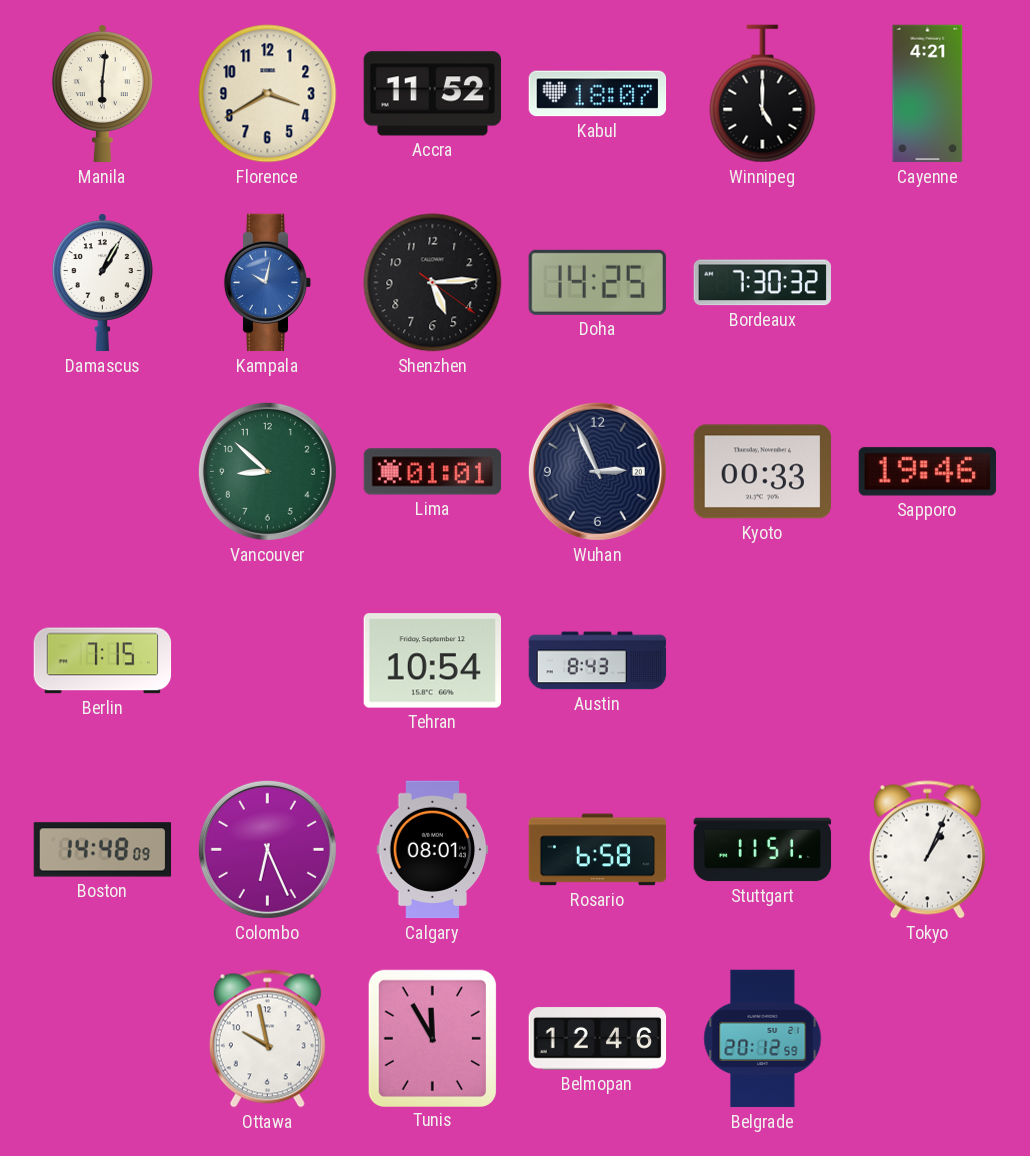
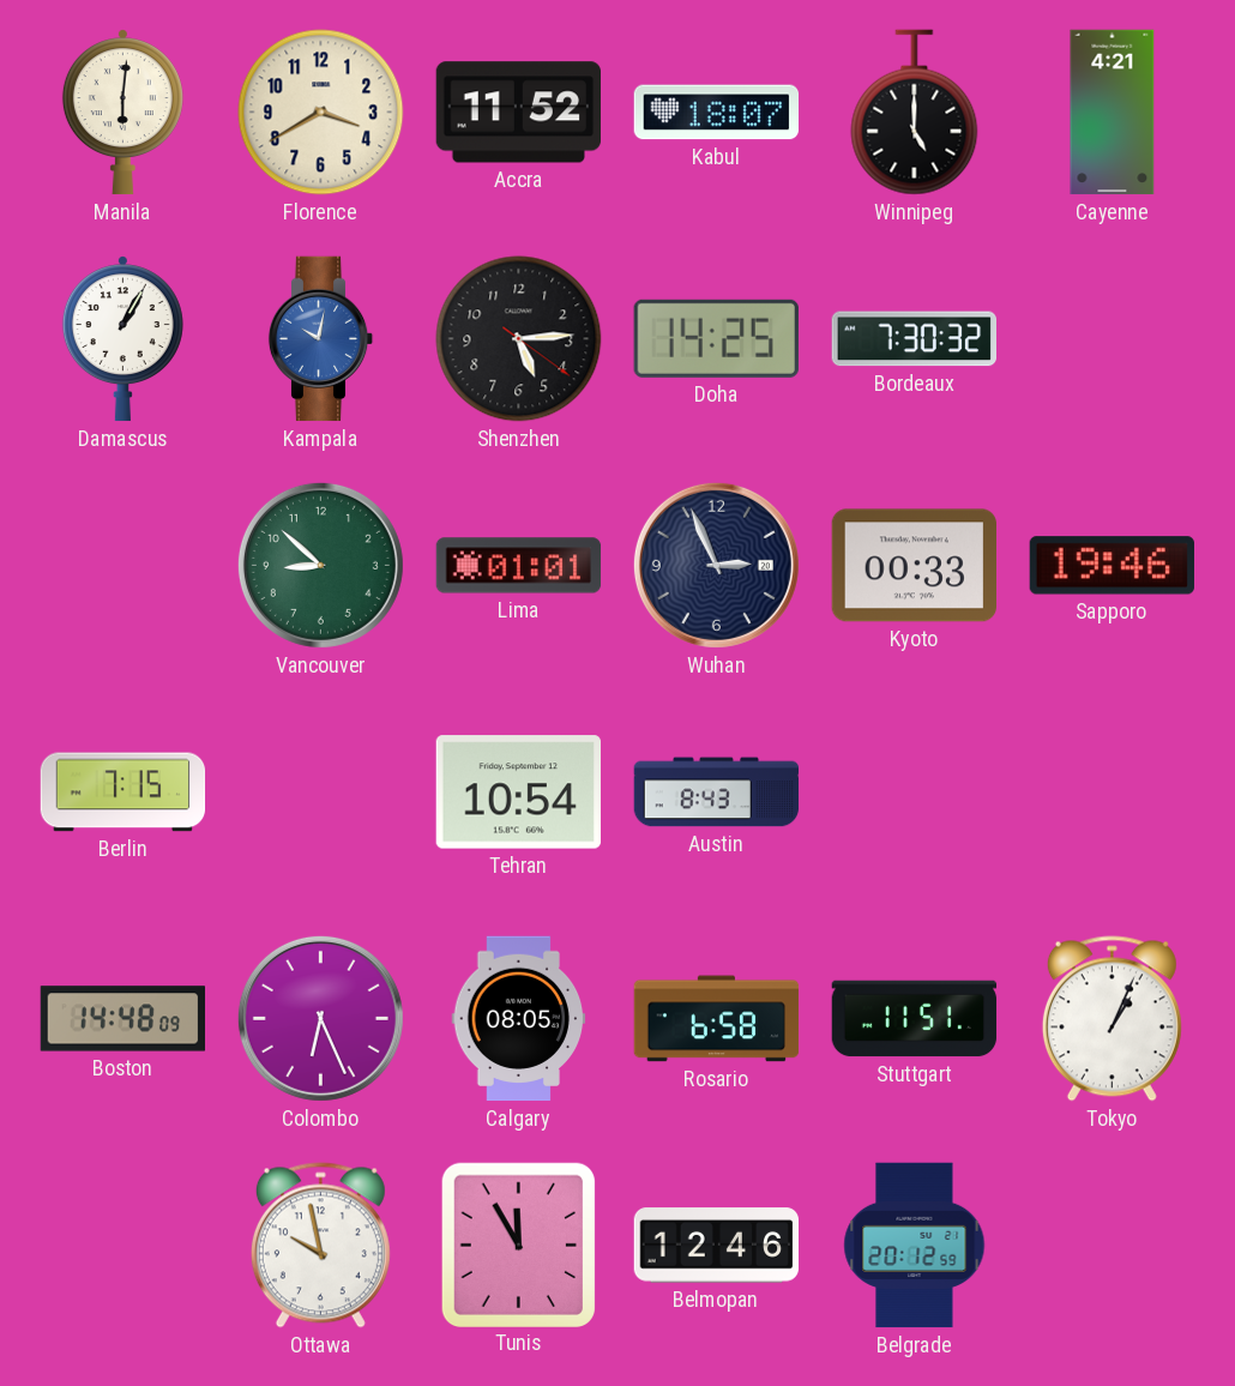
Calgary: 08:01 -> 08:05 (519, 1019)
